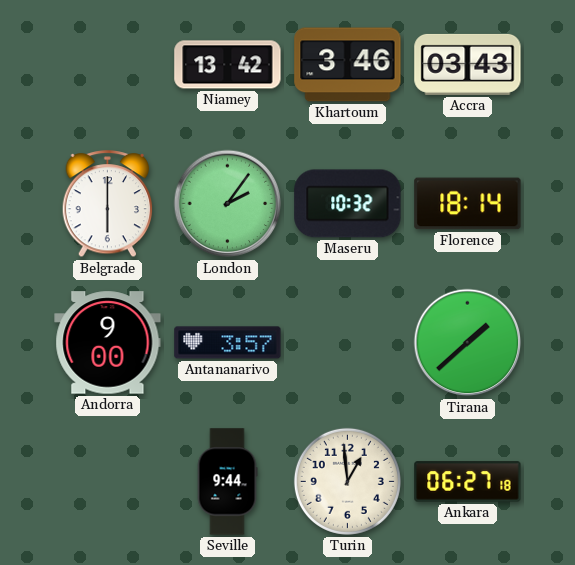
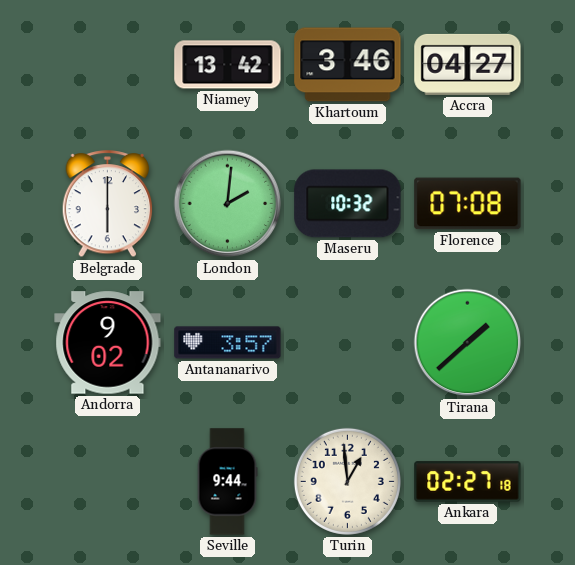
Accra: 03:43 -> 04:27 (468, 64)
London: 2:06 -> 2:01 (228, 204)
Florence: 18:14 -> 07:08 (468, 204)
Andorra: 9:00 -> 9:02 (108, 343)
Ankara: 06:27 -> 02:27 (468, 482)
